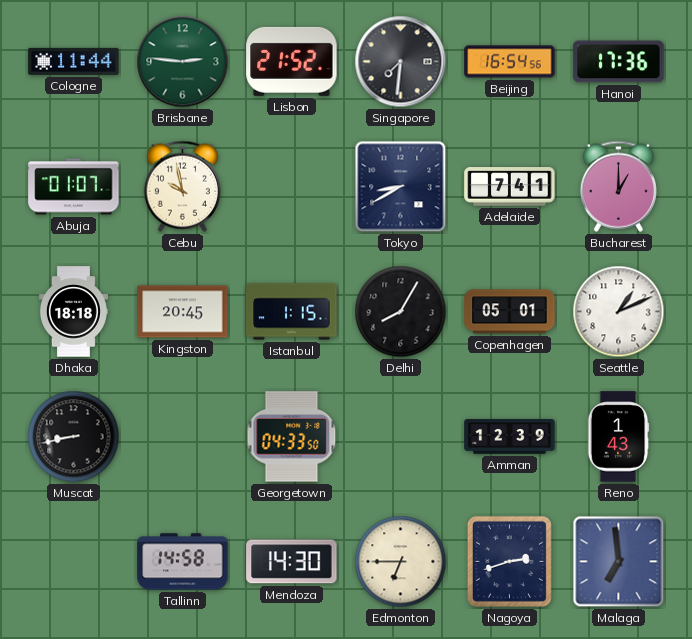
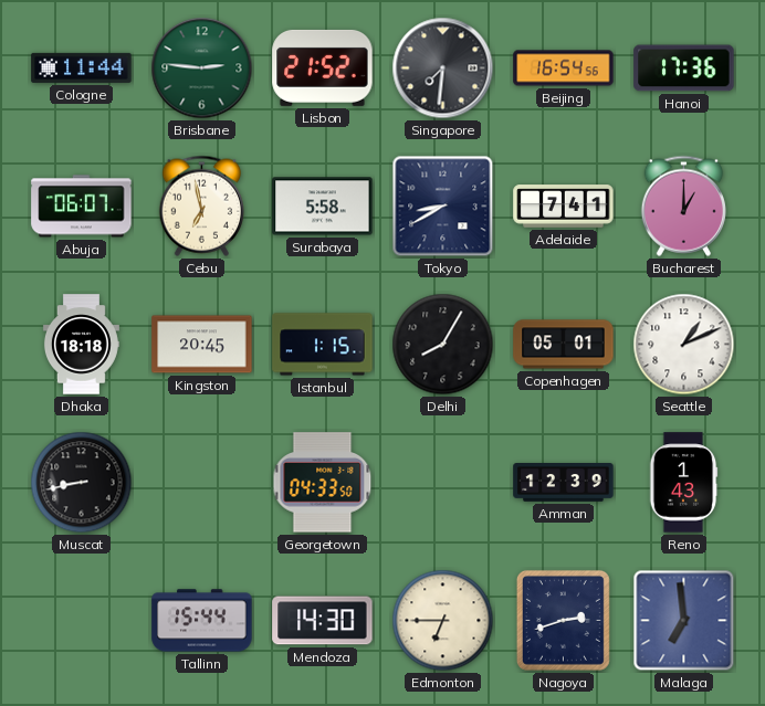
Abuja: 01:07 -> 06:07 (82, 207)
Cebu: 9:58 -> 6:58 (201, 206)
Surabaya: none -> 5:58 (323, 207)
Tallinn: 14:58 -> 15:44 (202, 621)
